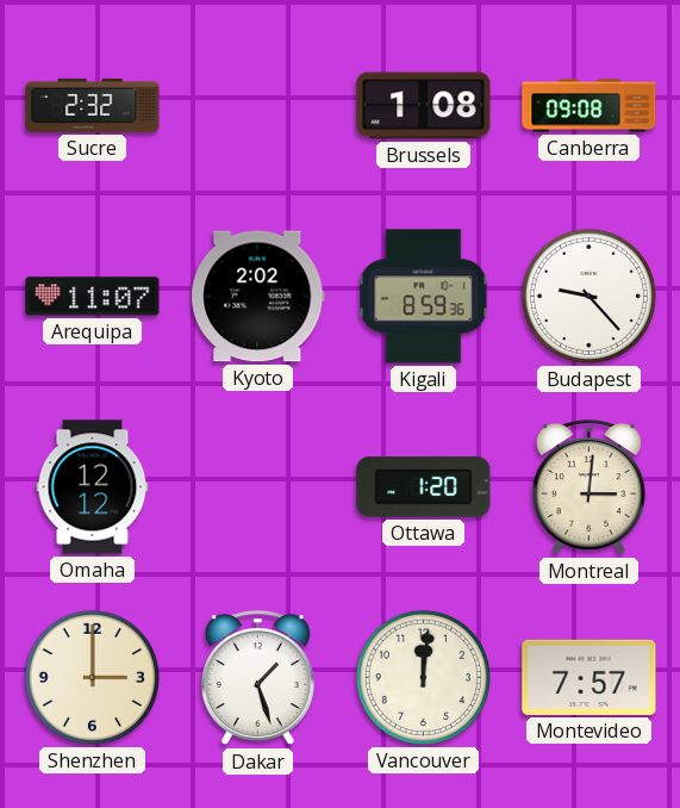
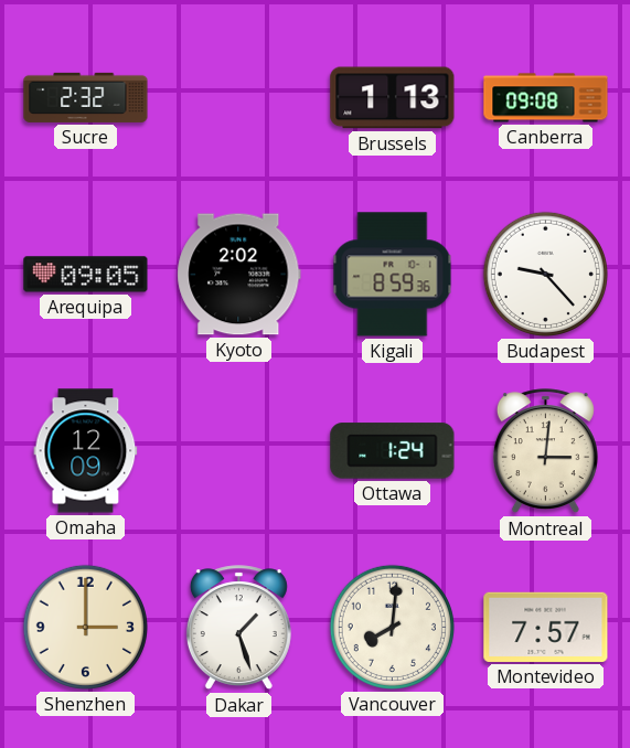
Brussels: 1:08 -> 1:13 (393, 98)
Arequipa: 11:07 -> 09:05 (86, 275)
Omaha: 12:12 -> 12:09 (86, 451)
Ottawa: 1:20 -> 1:24 (393, 451)
Vancouver: 12:01 -> 8:01 (392, 627)
